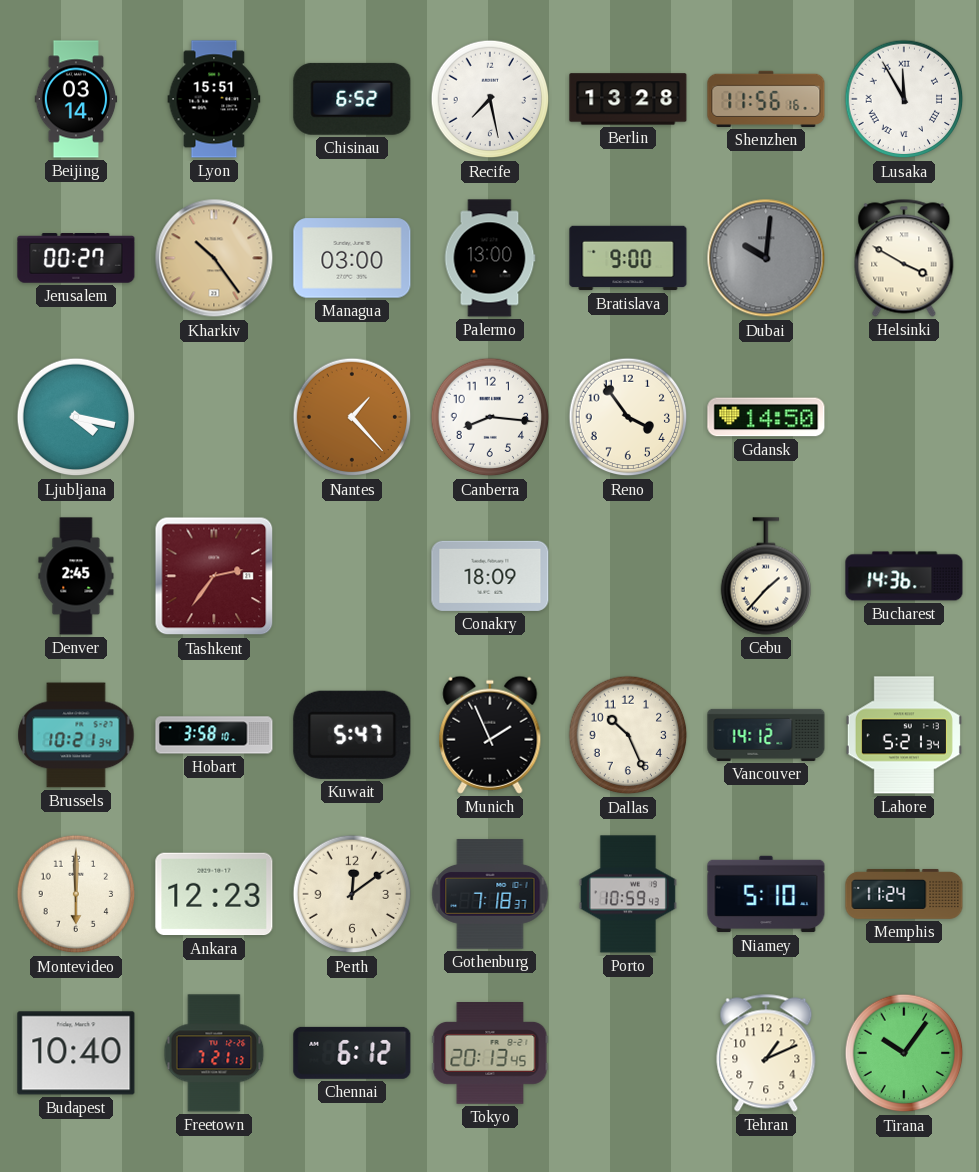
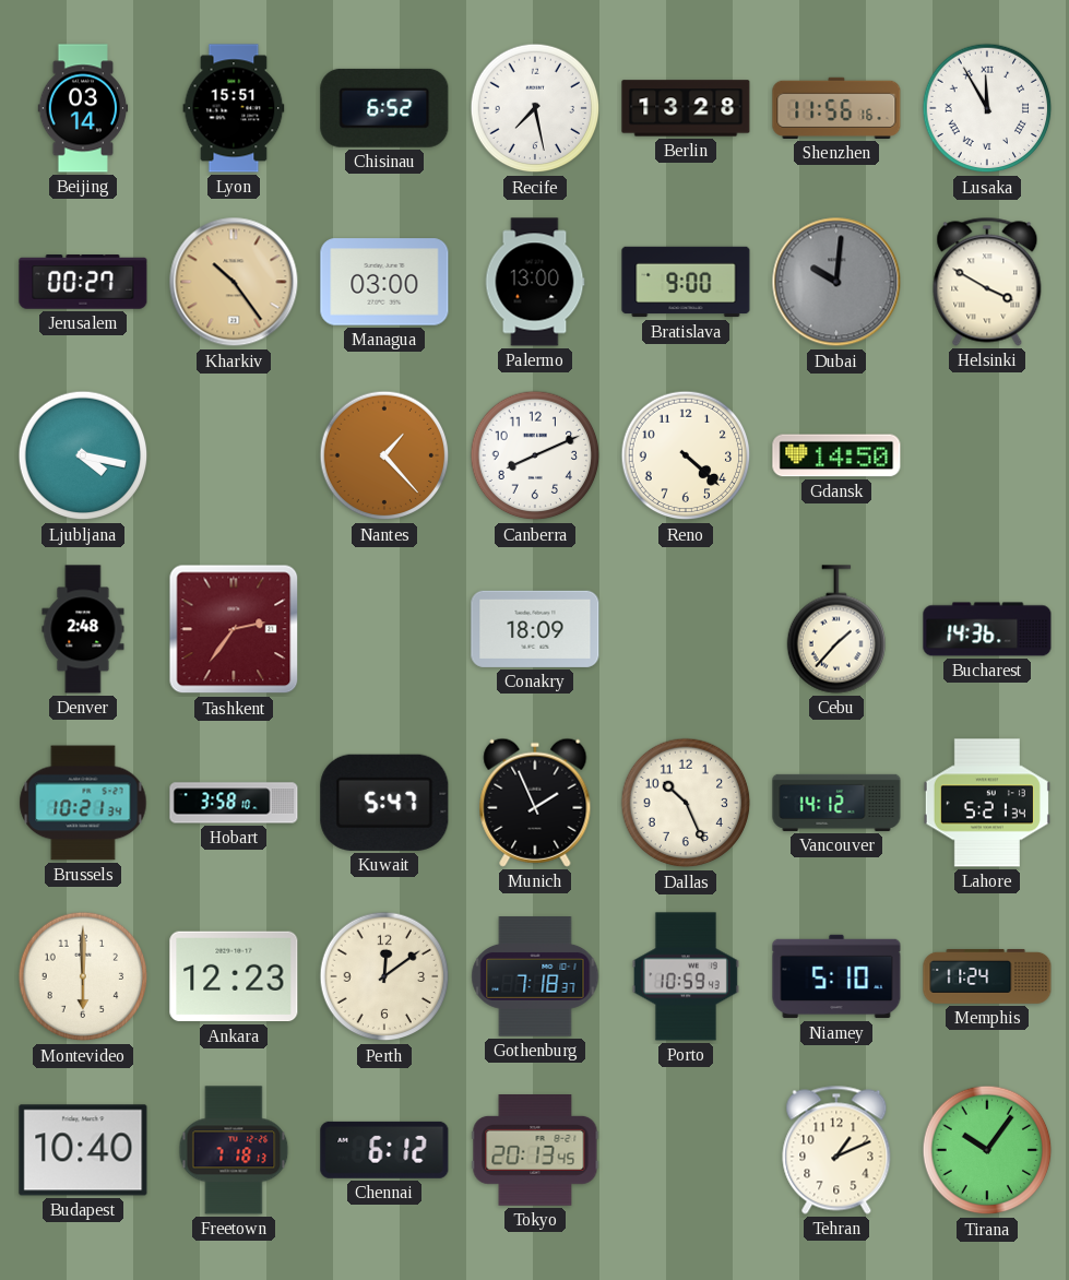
Canberra: 8:16 -> 8:11 (535, 455)
Reno: 3:54 -> 4:22 (686, 455)
Denver: 2:45 -> 2:48 (83, 629)
Freetown: 7:21 -> 7:18 (234, 1150)
